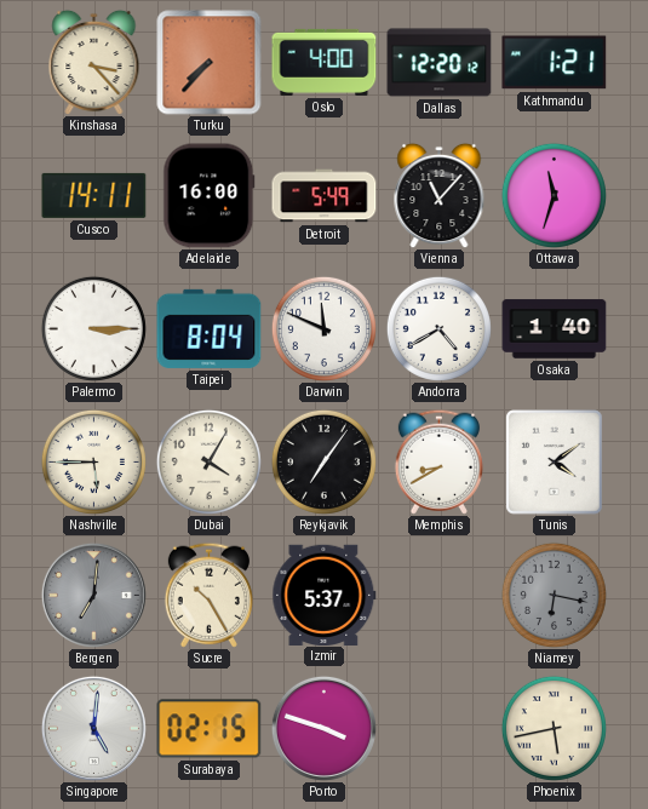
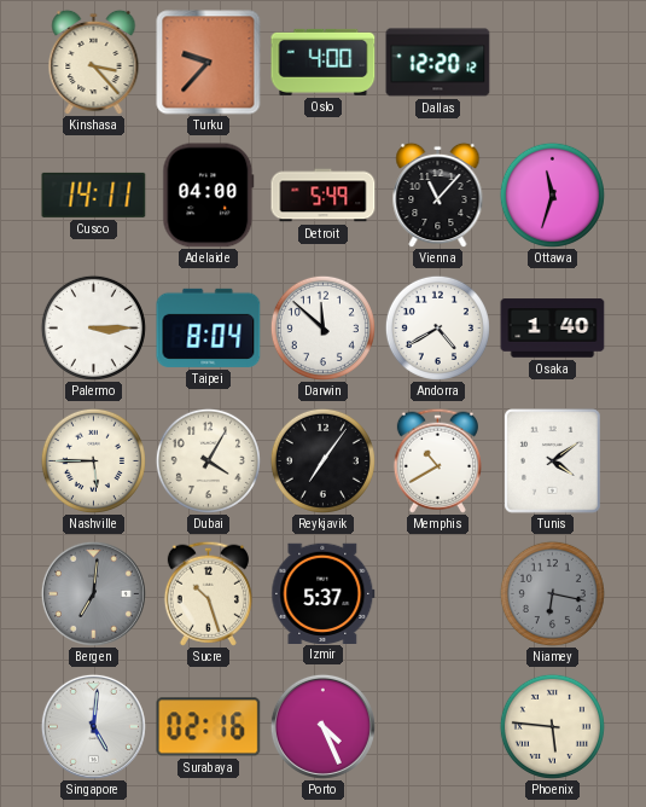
Turku: 7:37 -> 9:37 (209, 63)
Kathmandu: 1:21 -> none (555, 63)
Adelaide: 16:00 -> 04:00 (209, 196)
Darwin: 11:49 -> 11:52 (322, 327)
Memphis: 8:40 -> 10:40 (437, 460)
Sucre: 10:25 -> 10:27 (208, 593)
Surabaya: 02:15 -> 02:16 (209, 727)
Porto: 3:48 -> 4:26 (322, 726)
Phoenix: 5:43 -> 5:46 (552, 726)
